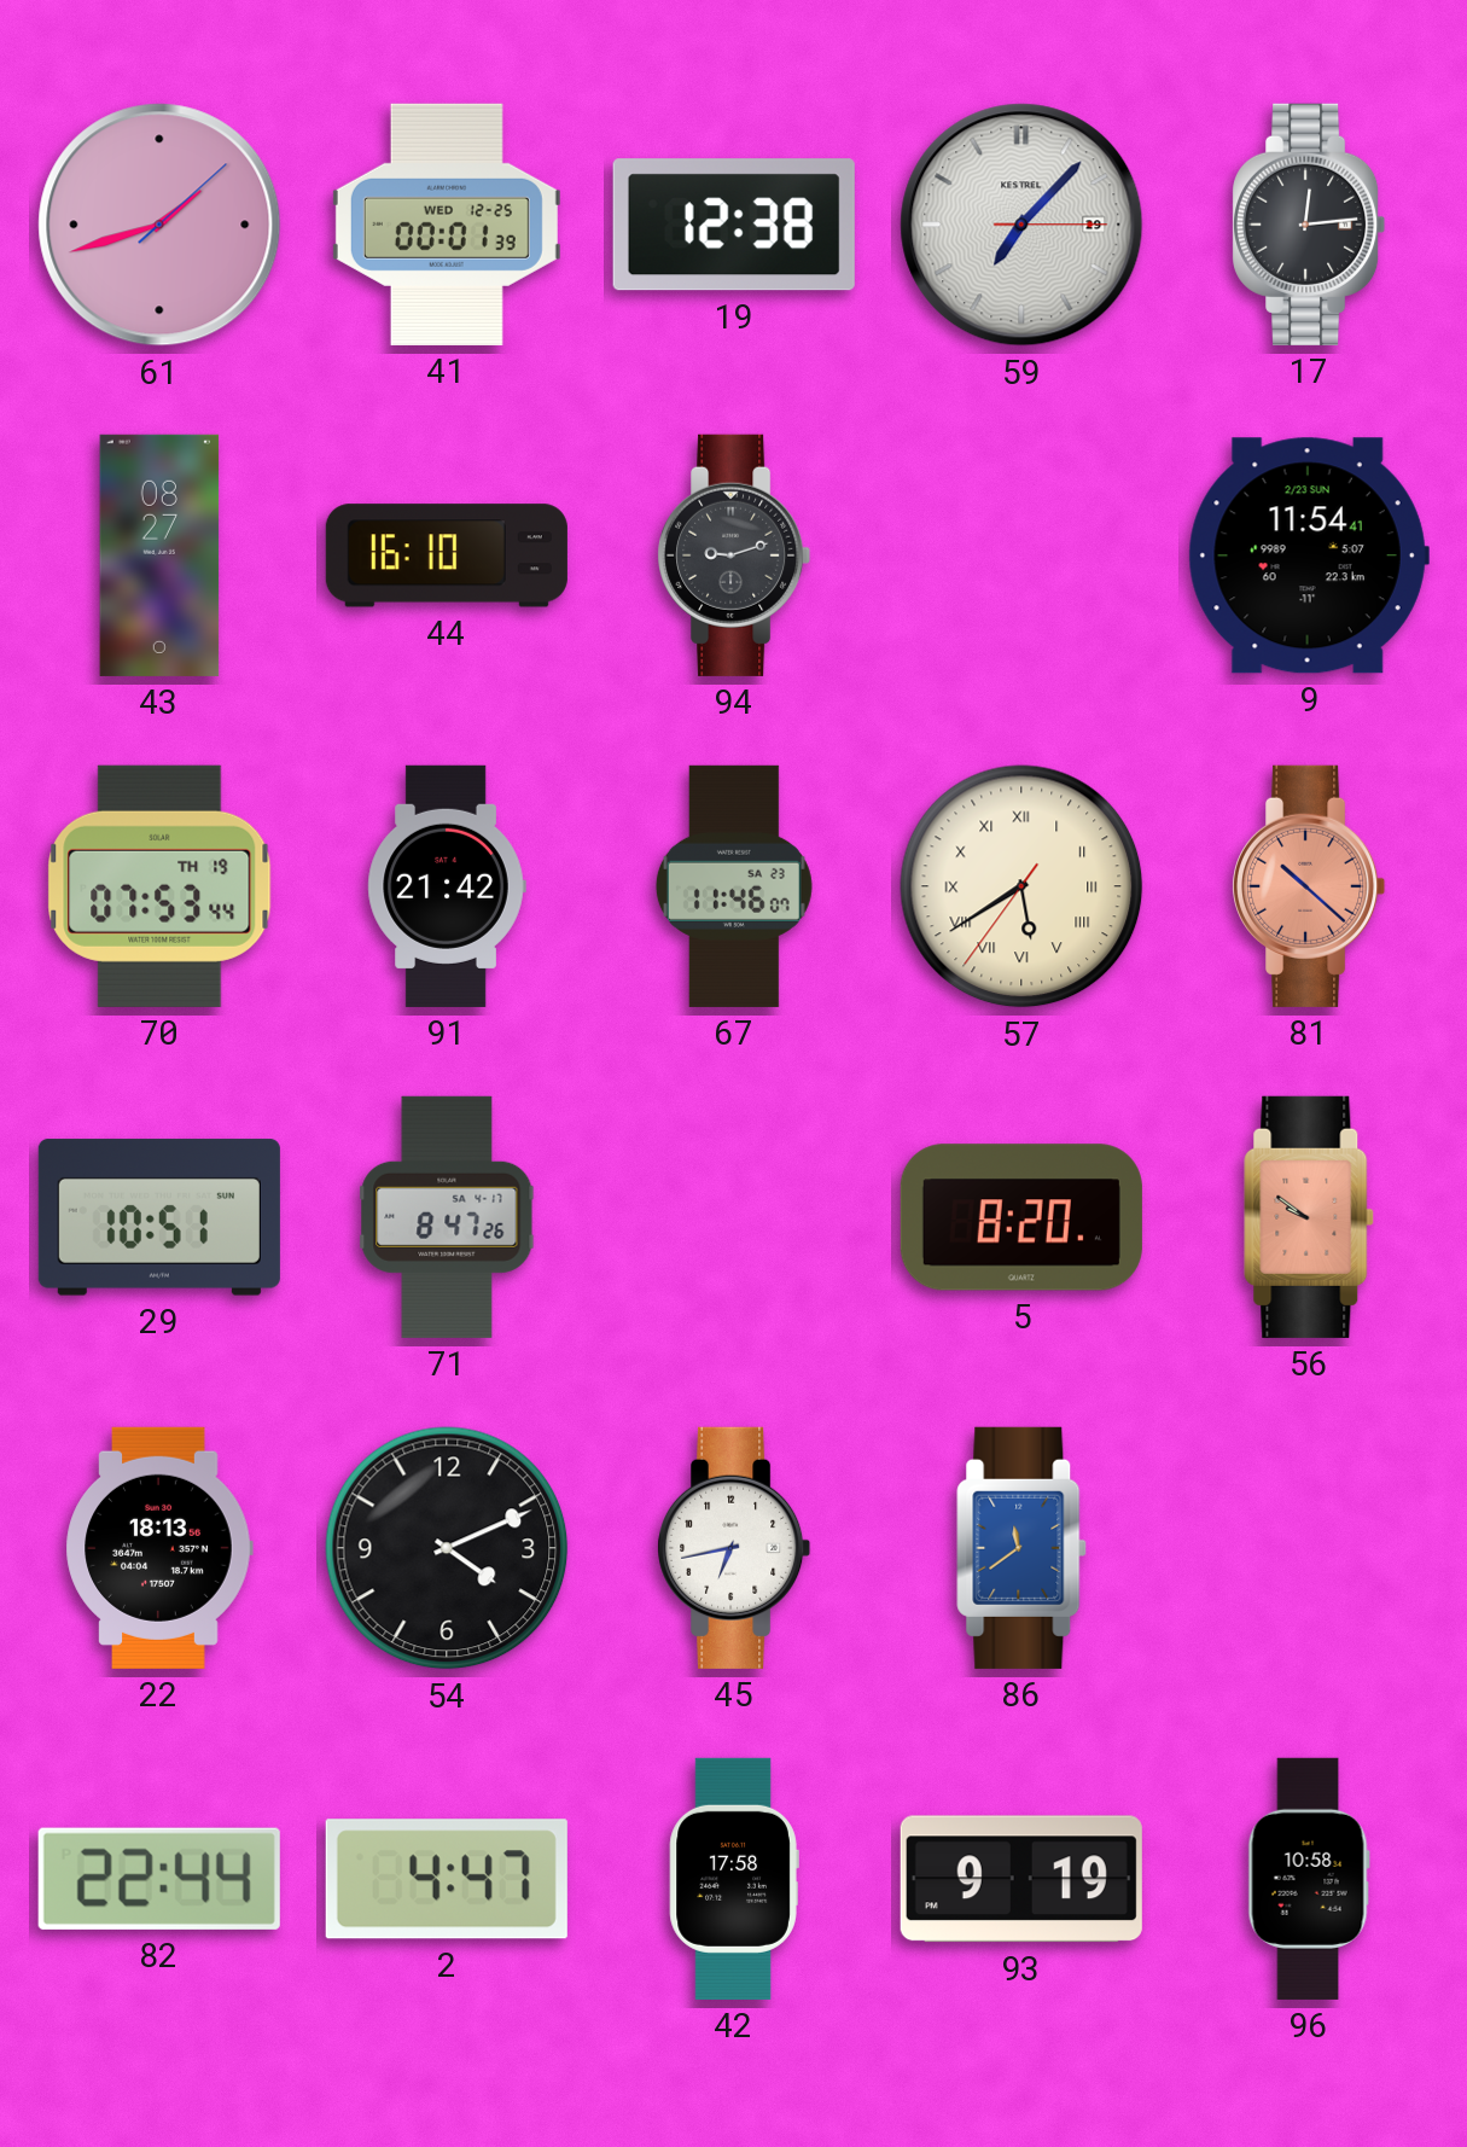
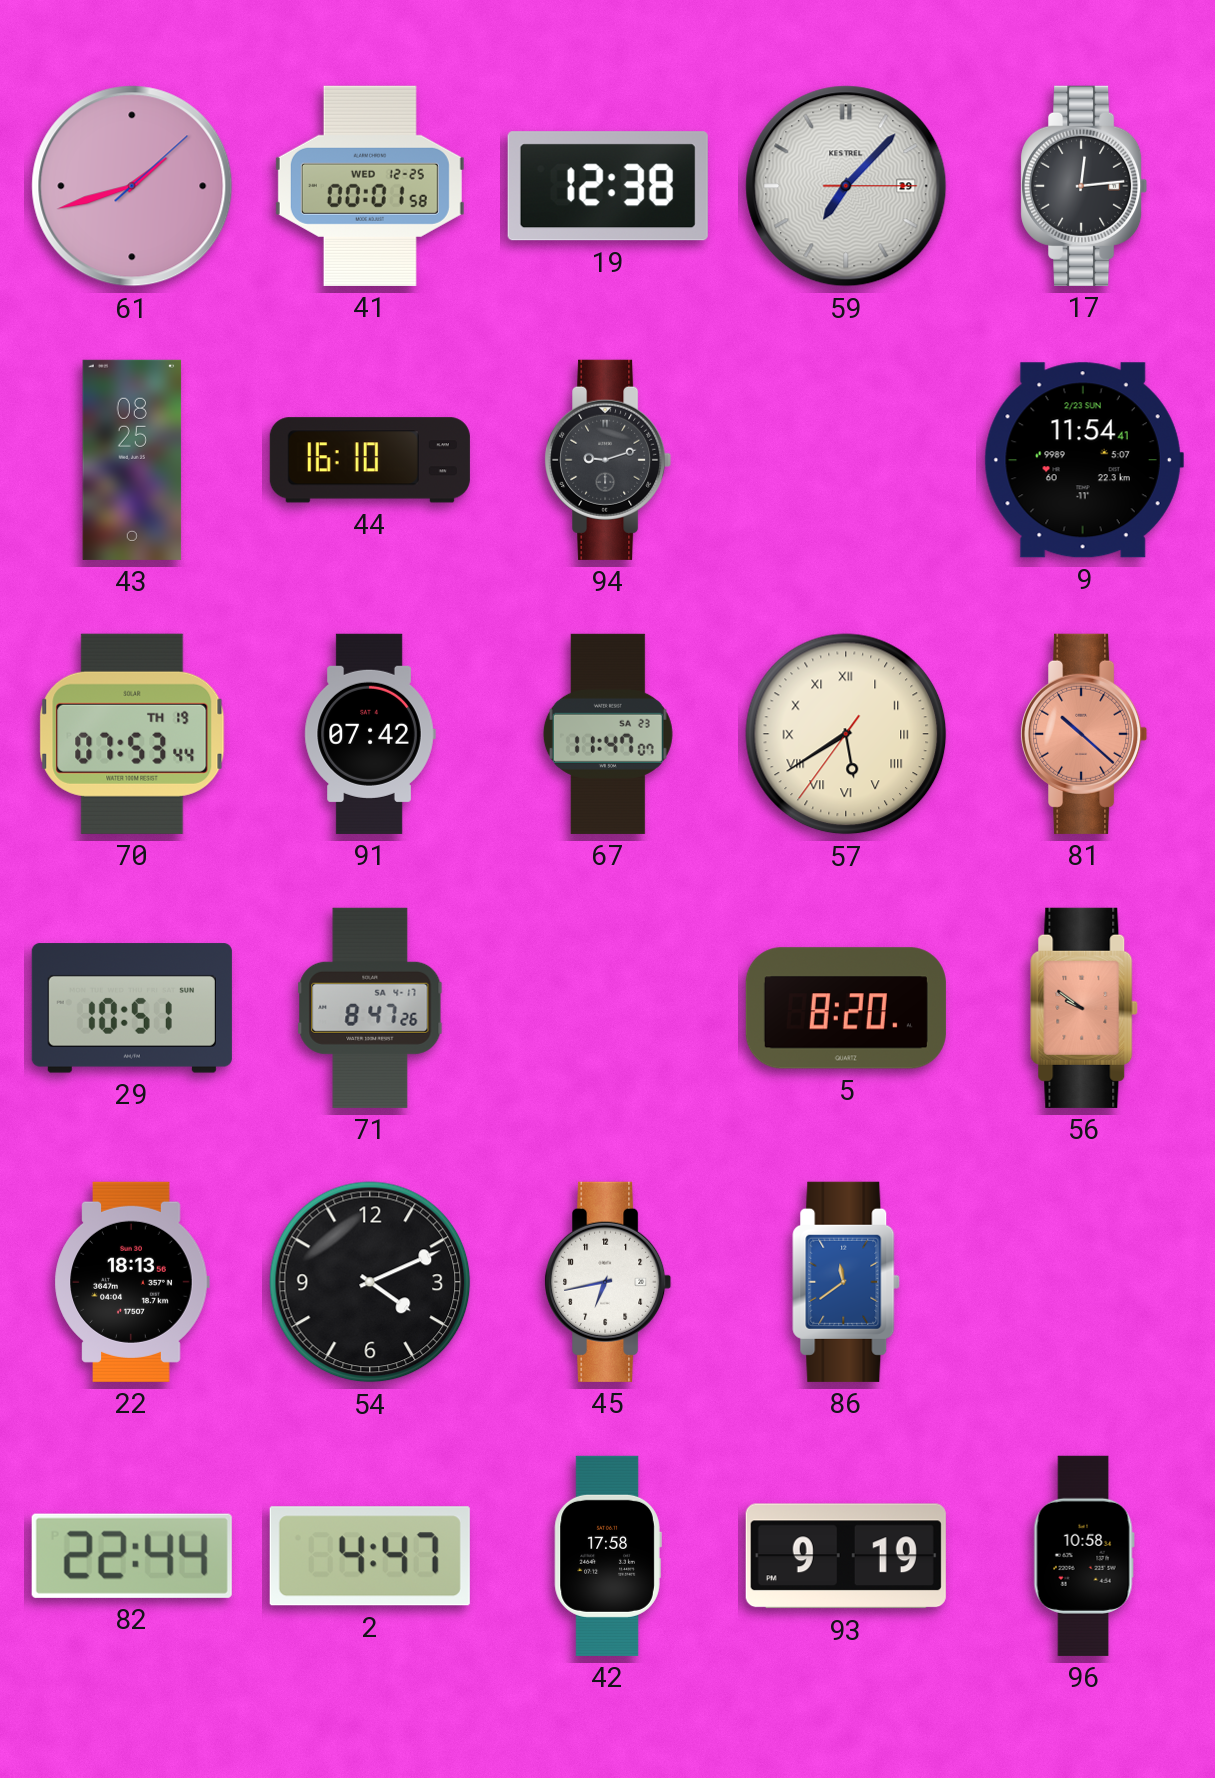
41: 00:01:39 -> 00:01:58 (370, 186)
43: 08:27 -> 08:25 (132, 460)
91: 21:42 -> 07:42 (370, 734)
67: 11:46 -> 11:47 (608, 734)
